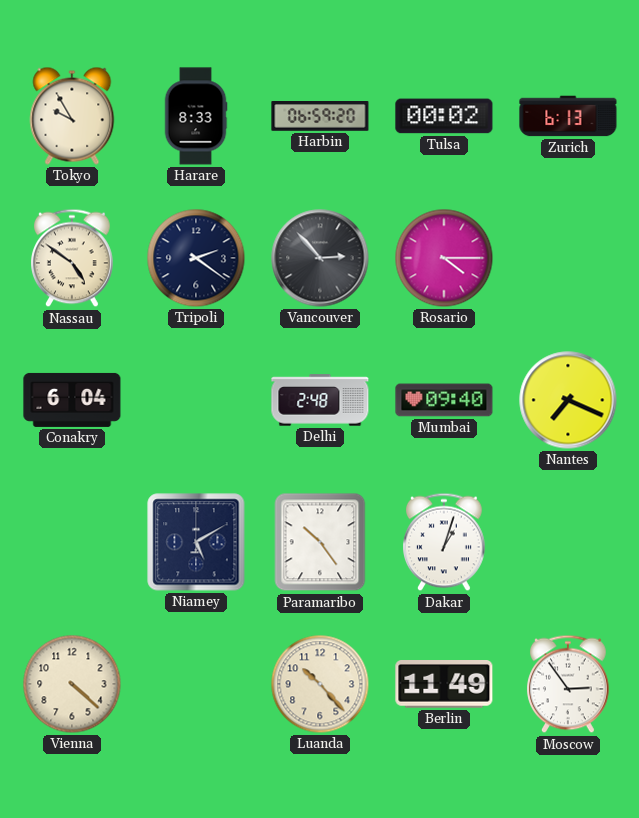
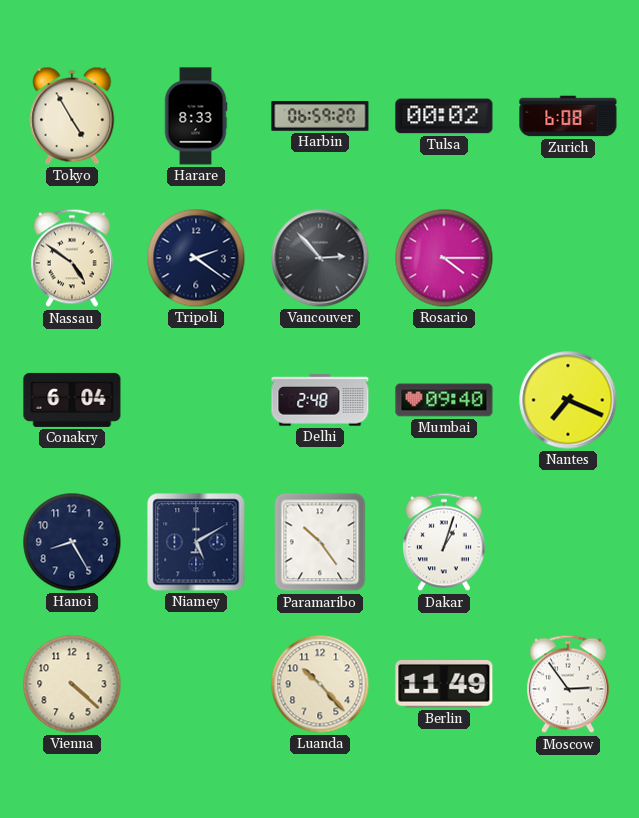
Tokyo: 9:55 -> 4:55 (72, 116)
Zurich: 6:13 -> 6:08 (568, 116)
Hanoi: none -> 8:25 (72, 542)
